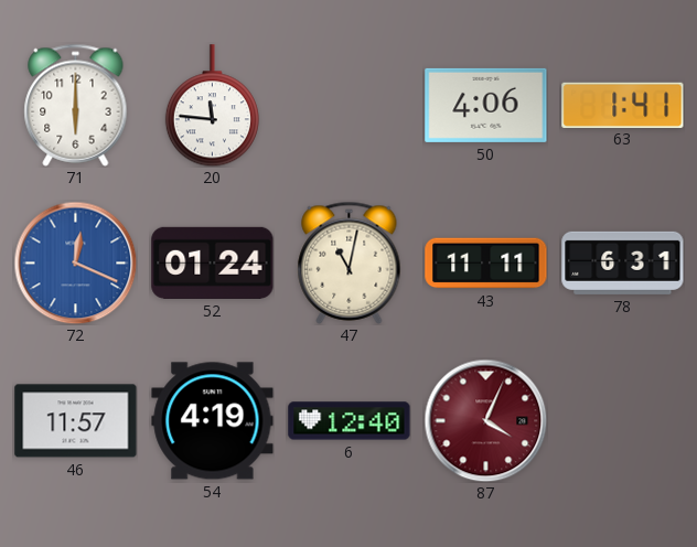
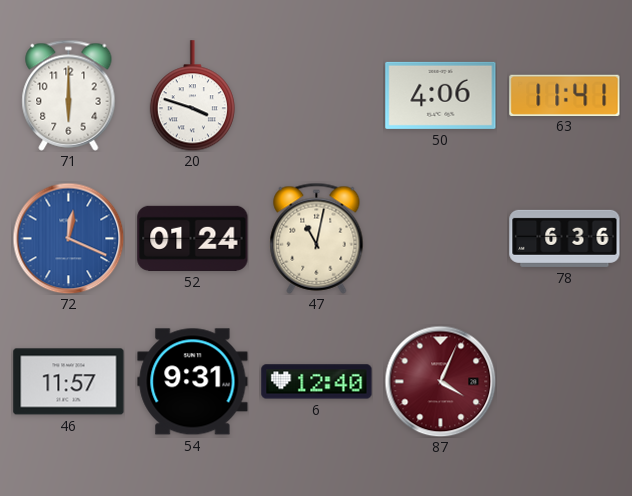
20: 11:46 -> 3:48 (192, 96)
63: 1:41 -> 11:41 (565, 95)
43: 11:11 -> none (486, 264)
78: 6:31 -> 6:36 (565, 238)
54: 4:19 -> 9:31 (193, 382)
